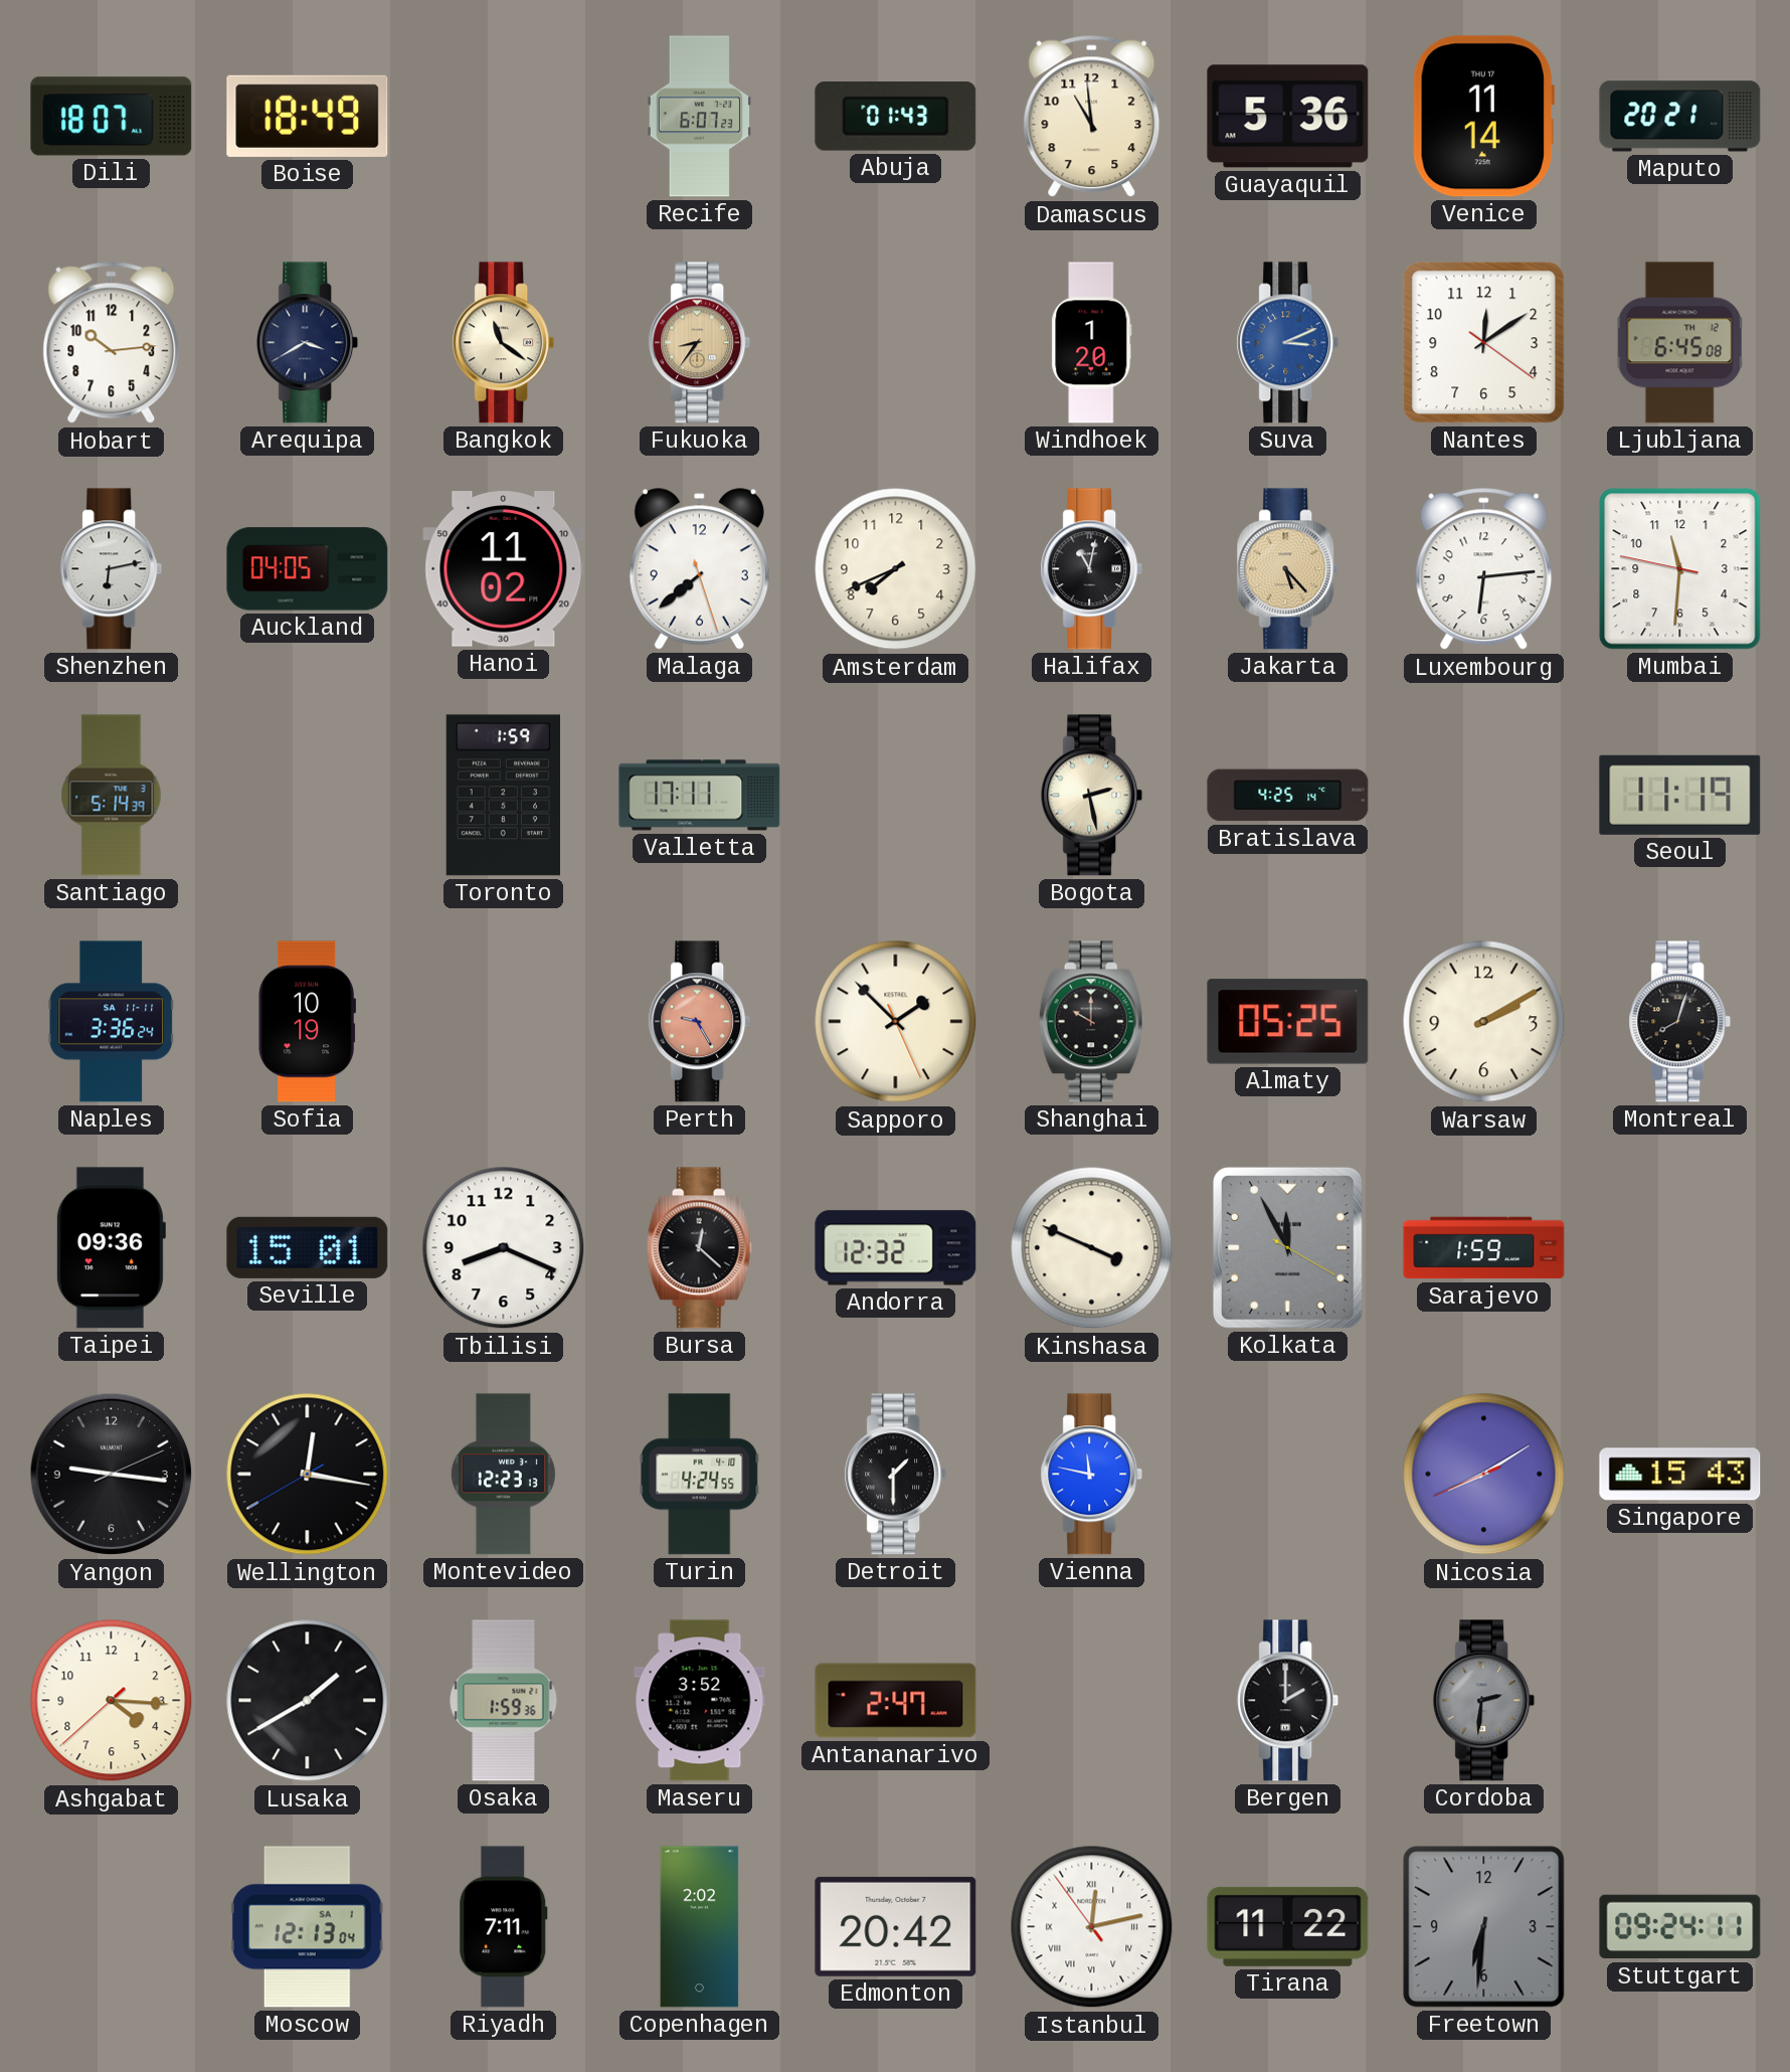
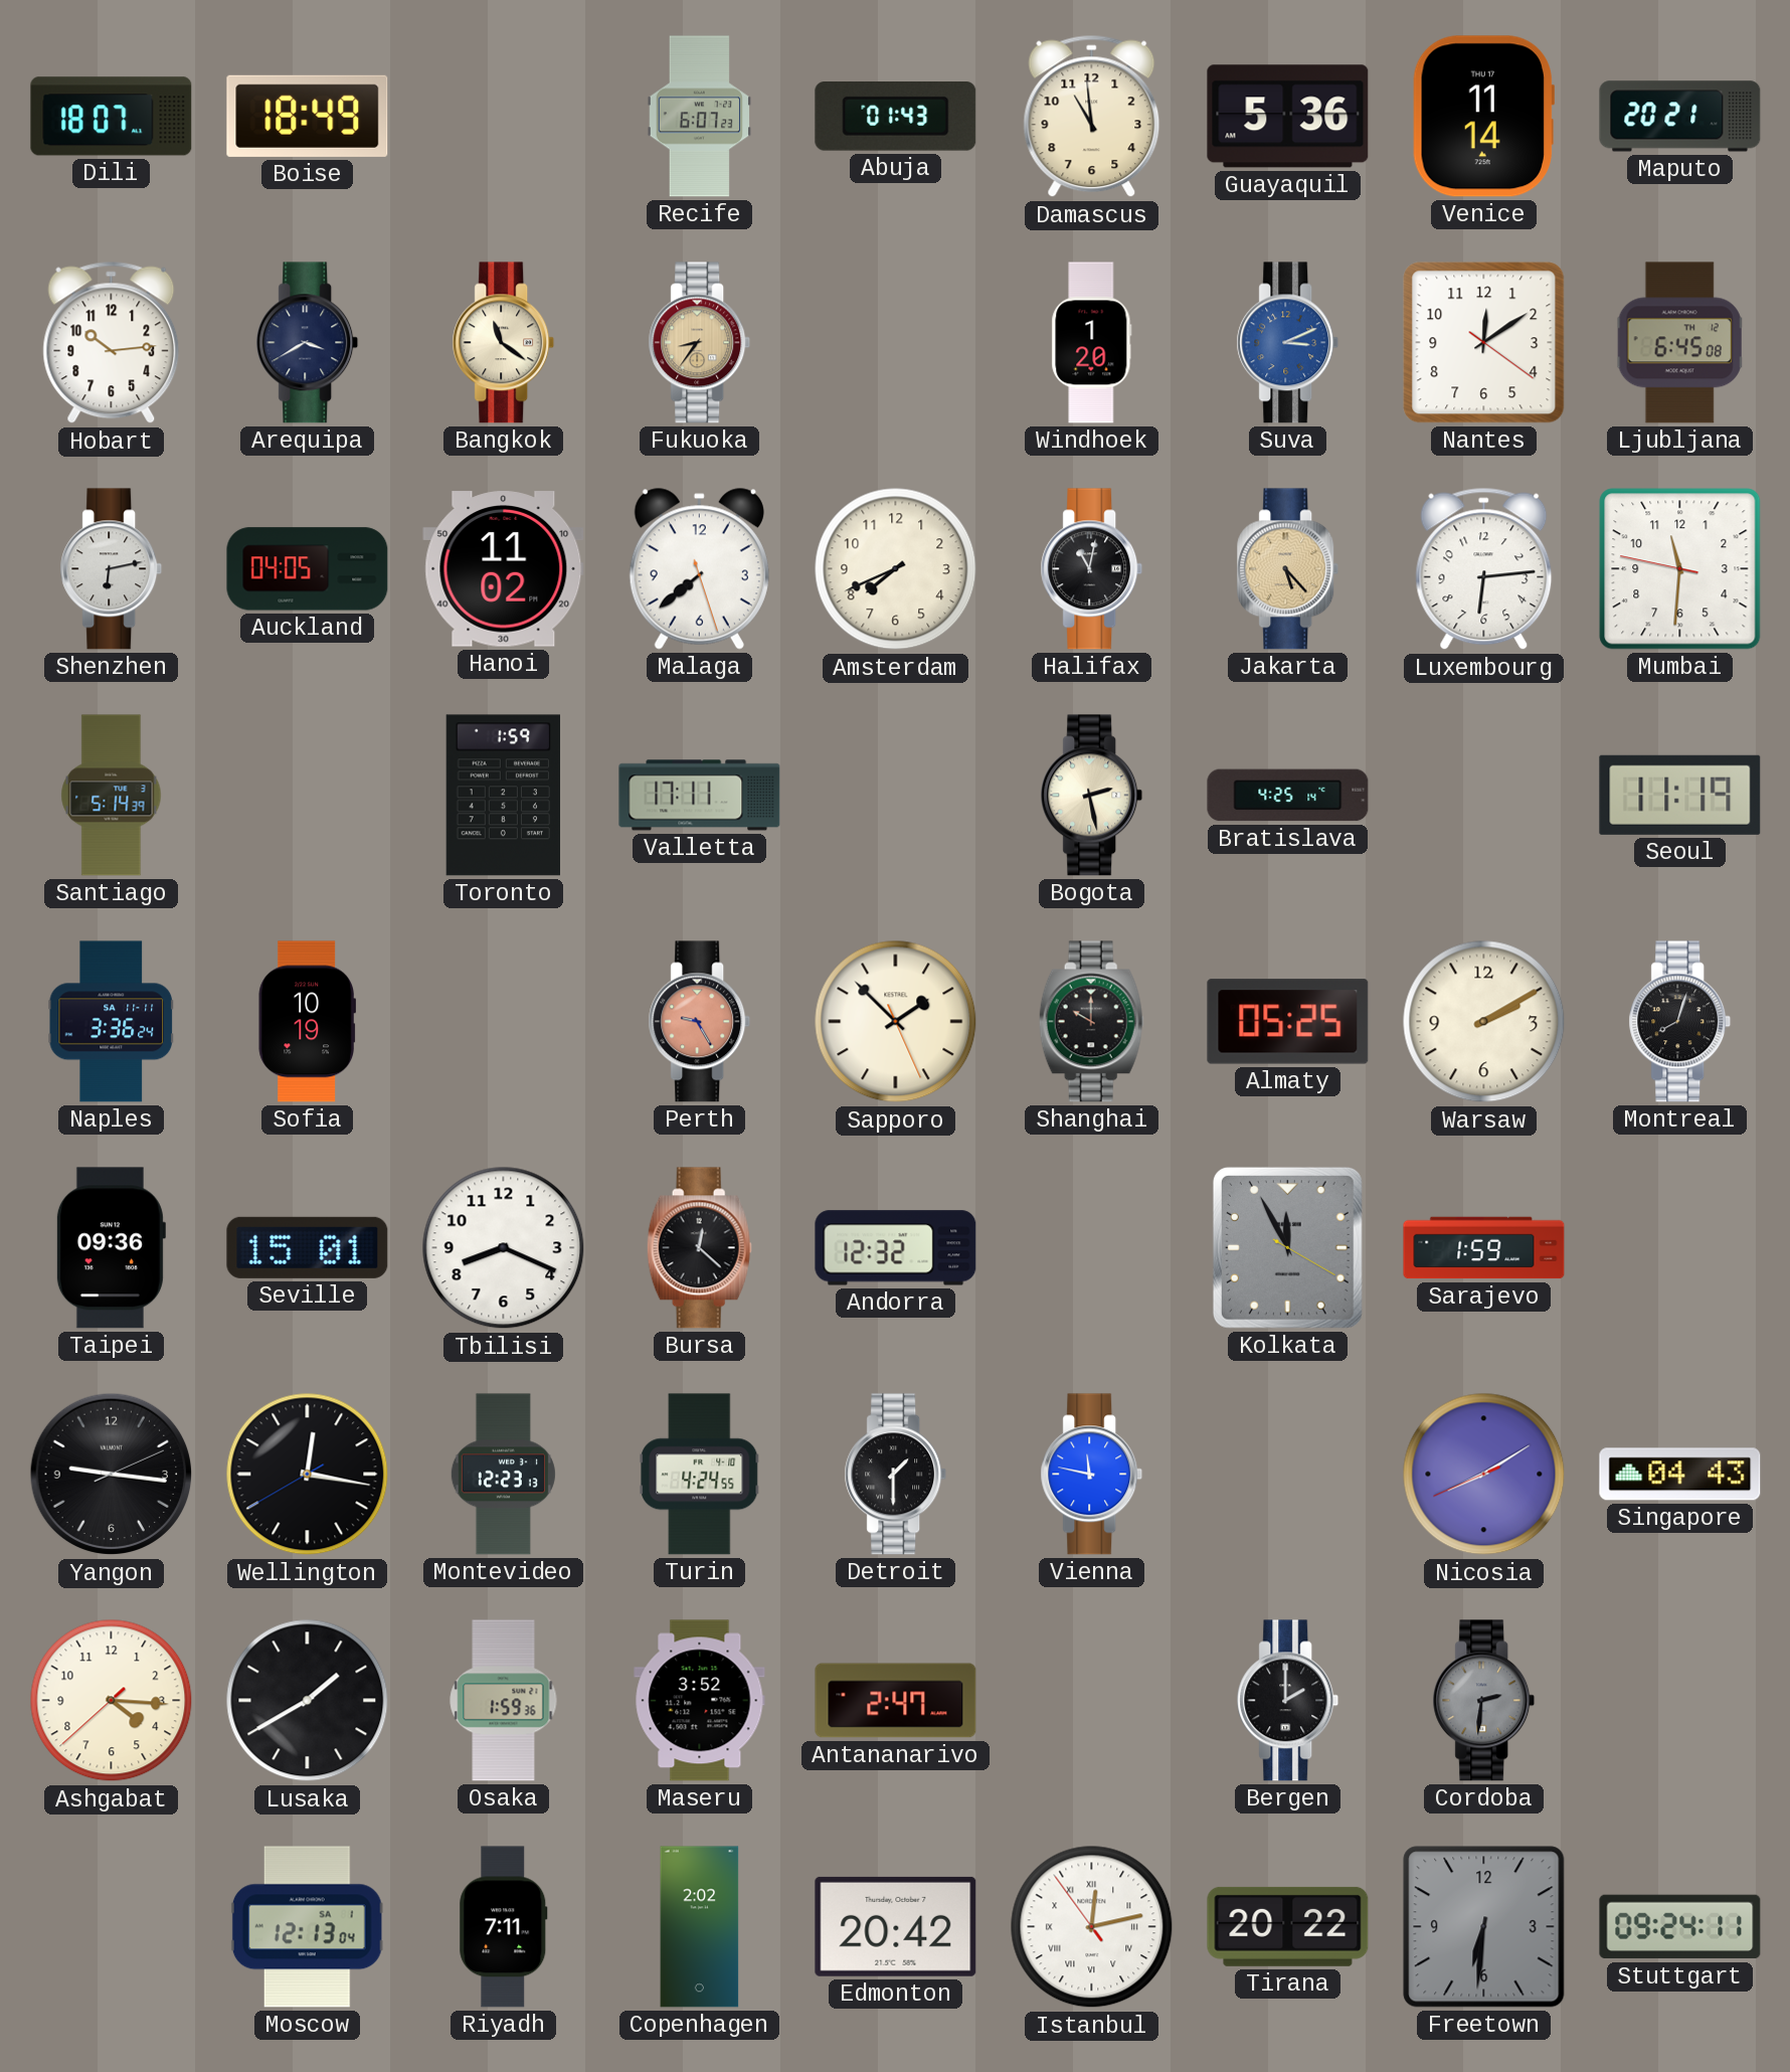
Kinshasa: 3:49 -> none (1092, 1248)
Singapore: 15:43 -> 04:43 (1680, 1475)
Tirana: 11:22 -> 20:22 (1288, 1926)
